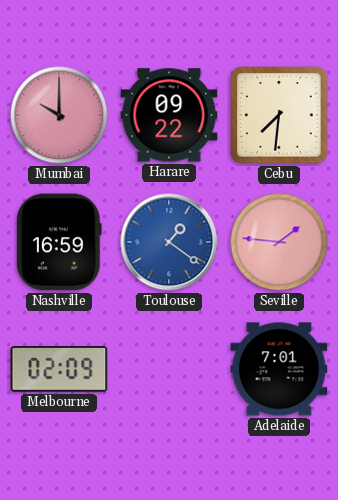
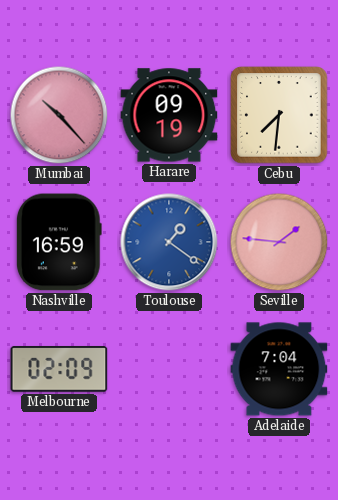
Mumbai: 10:00 -> 10:23 (59, 115)
Harare: 09:22 -> 09:19 (169, 115)
Adelaide: 7:01 -> 7:04 (279, 369)
